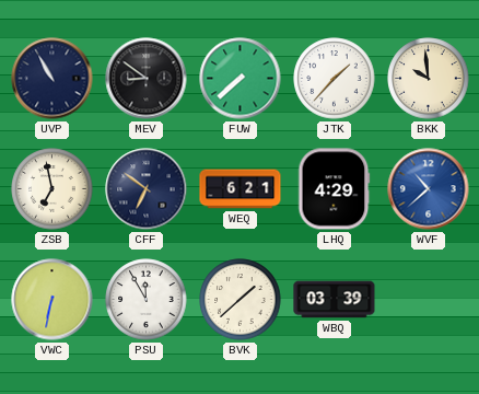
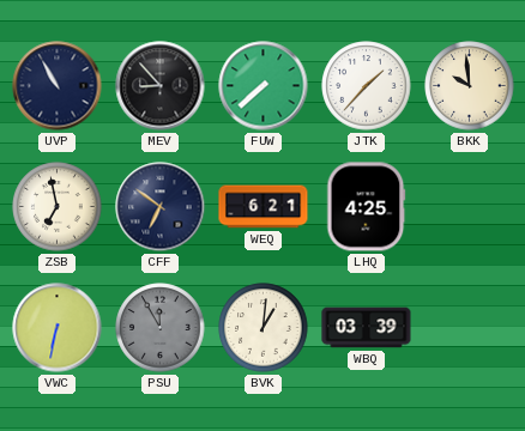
MEV: 8:51 -> 8:53 (161, 86)
LHQ: 4:29 -> 4:25 (367, 207)
WVF: 10:38 -> none (429, 189)
PSU dial: white -> grey (161, 328)
BVK: 1:38 -> 1:01 (264, 328)
